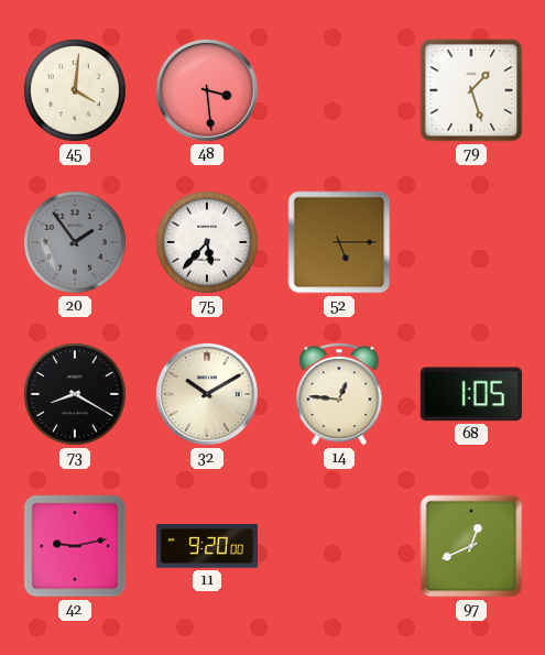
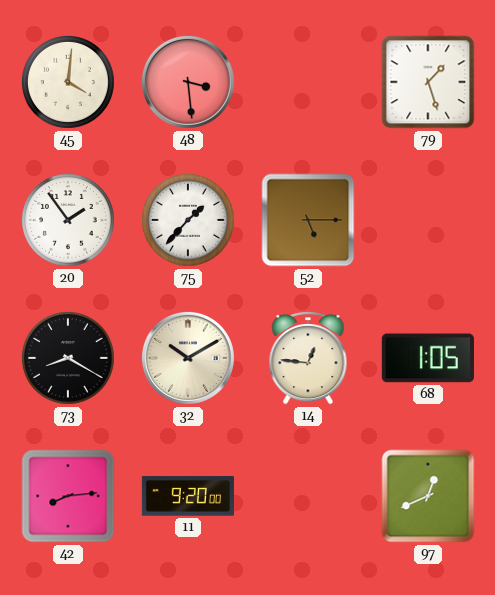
20 dial: grey -> white (68, 220)
75: 5:37 -> 1:37 (188, 220)
42: 9:13 -> 8:14 (68, 496)
